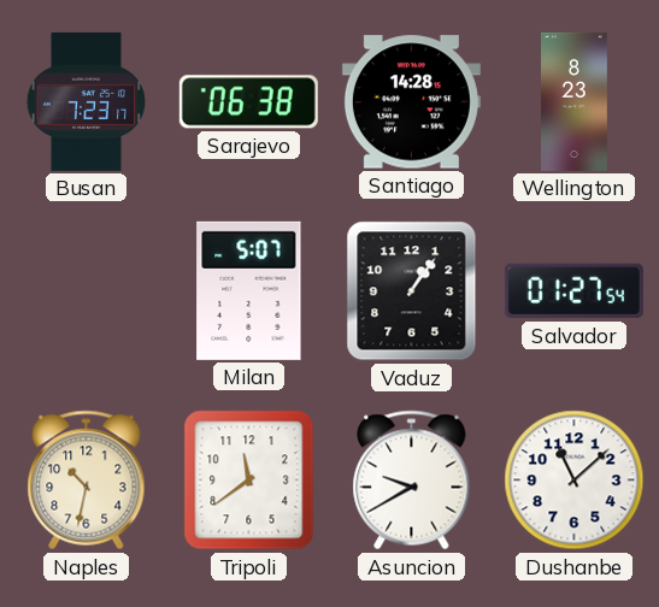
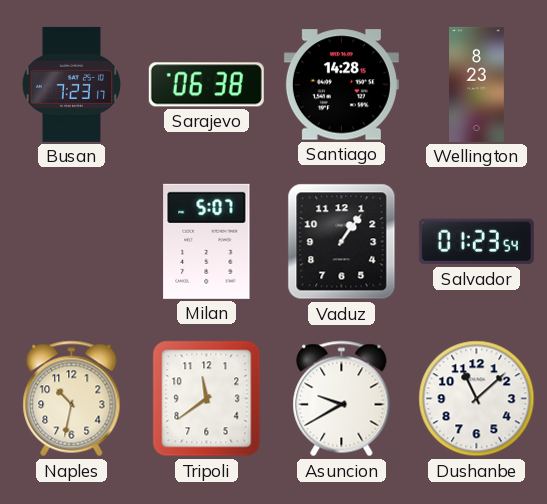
Salvador: 01:27 -> 01:23 (476, 242)
